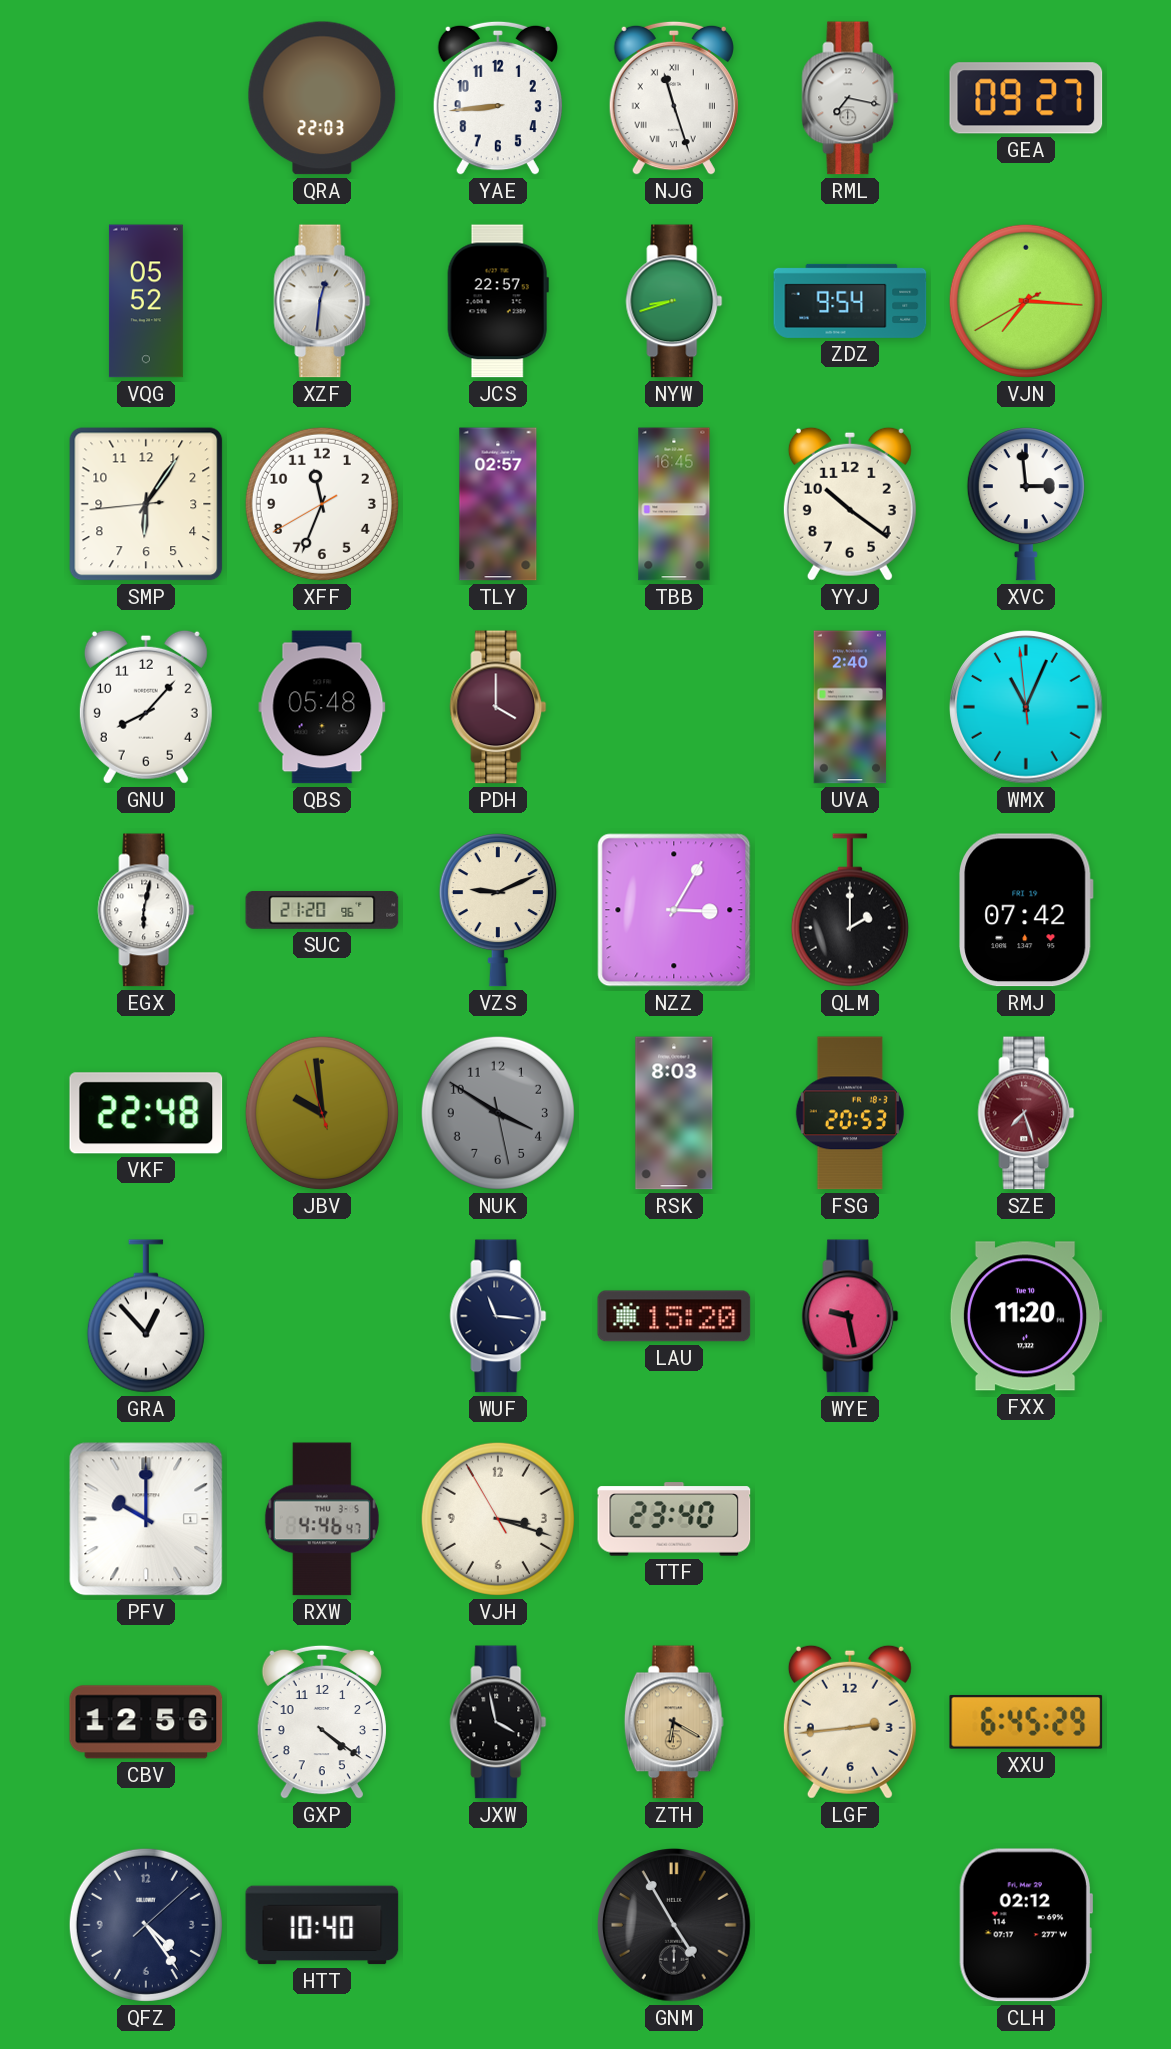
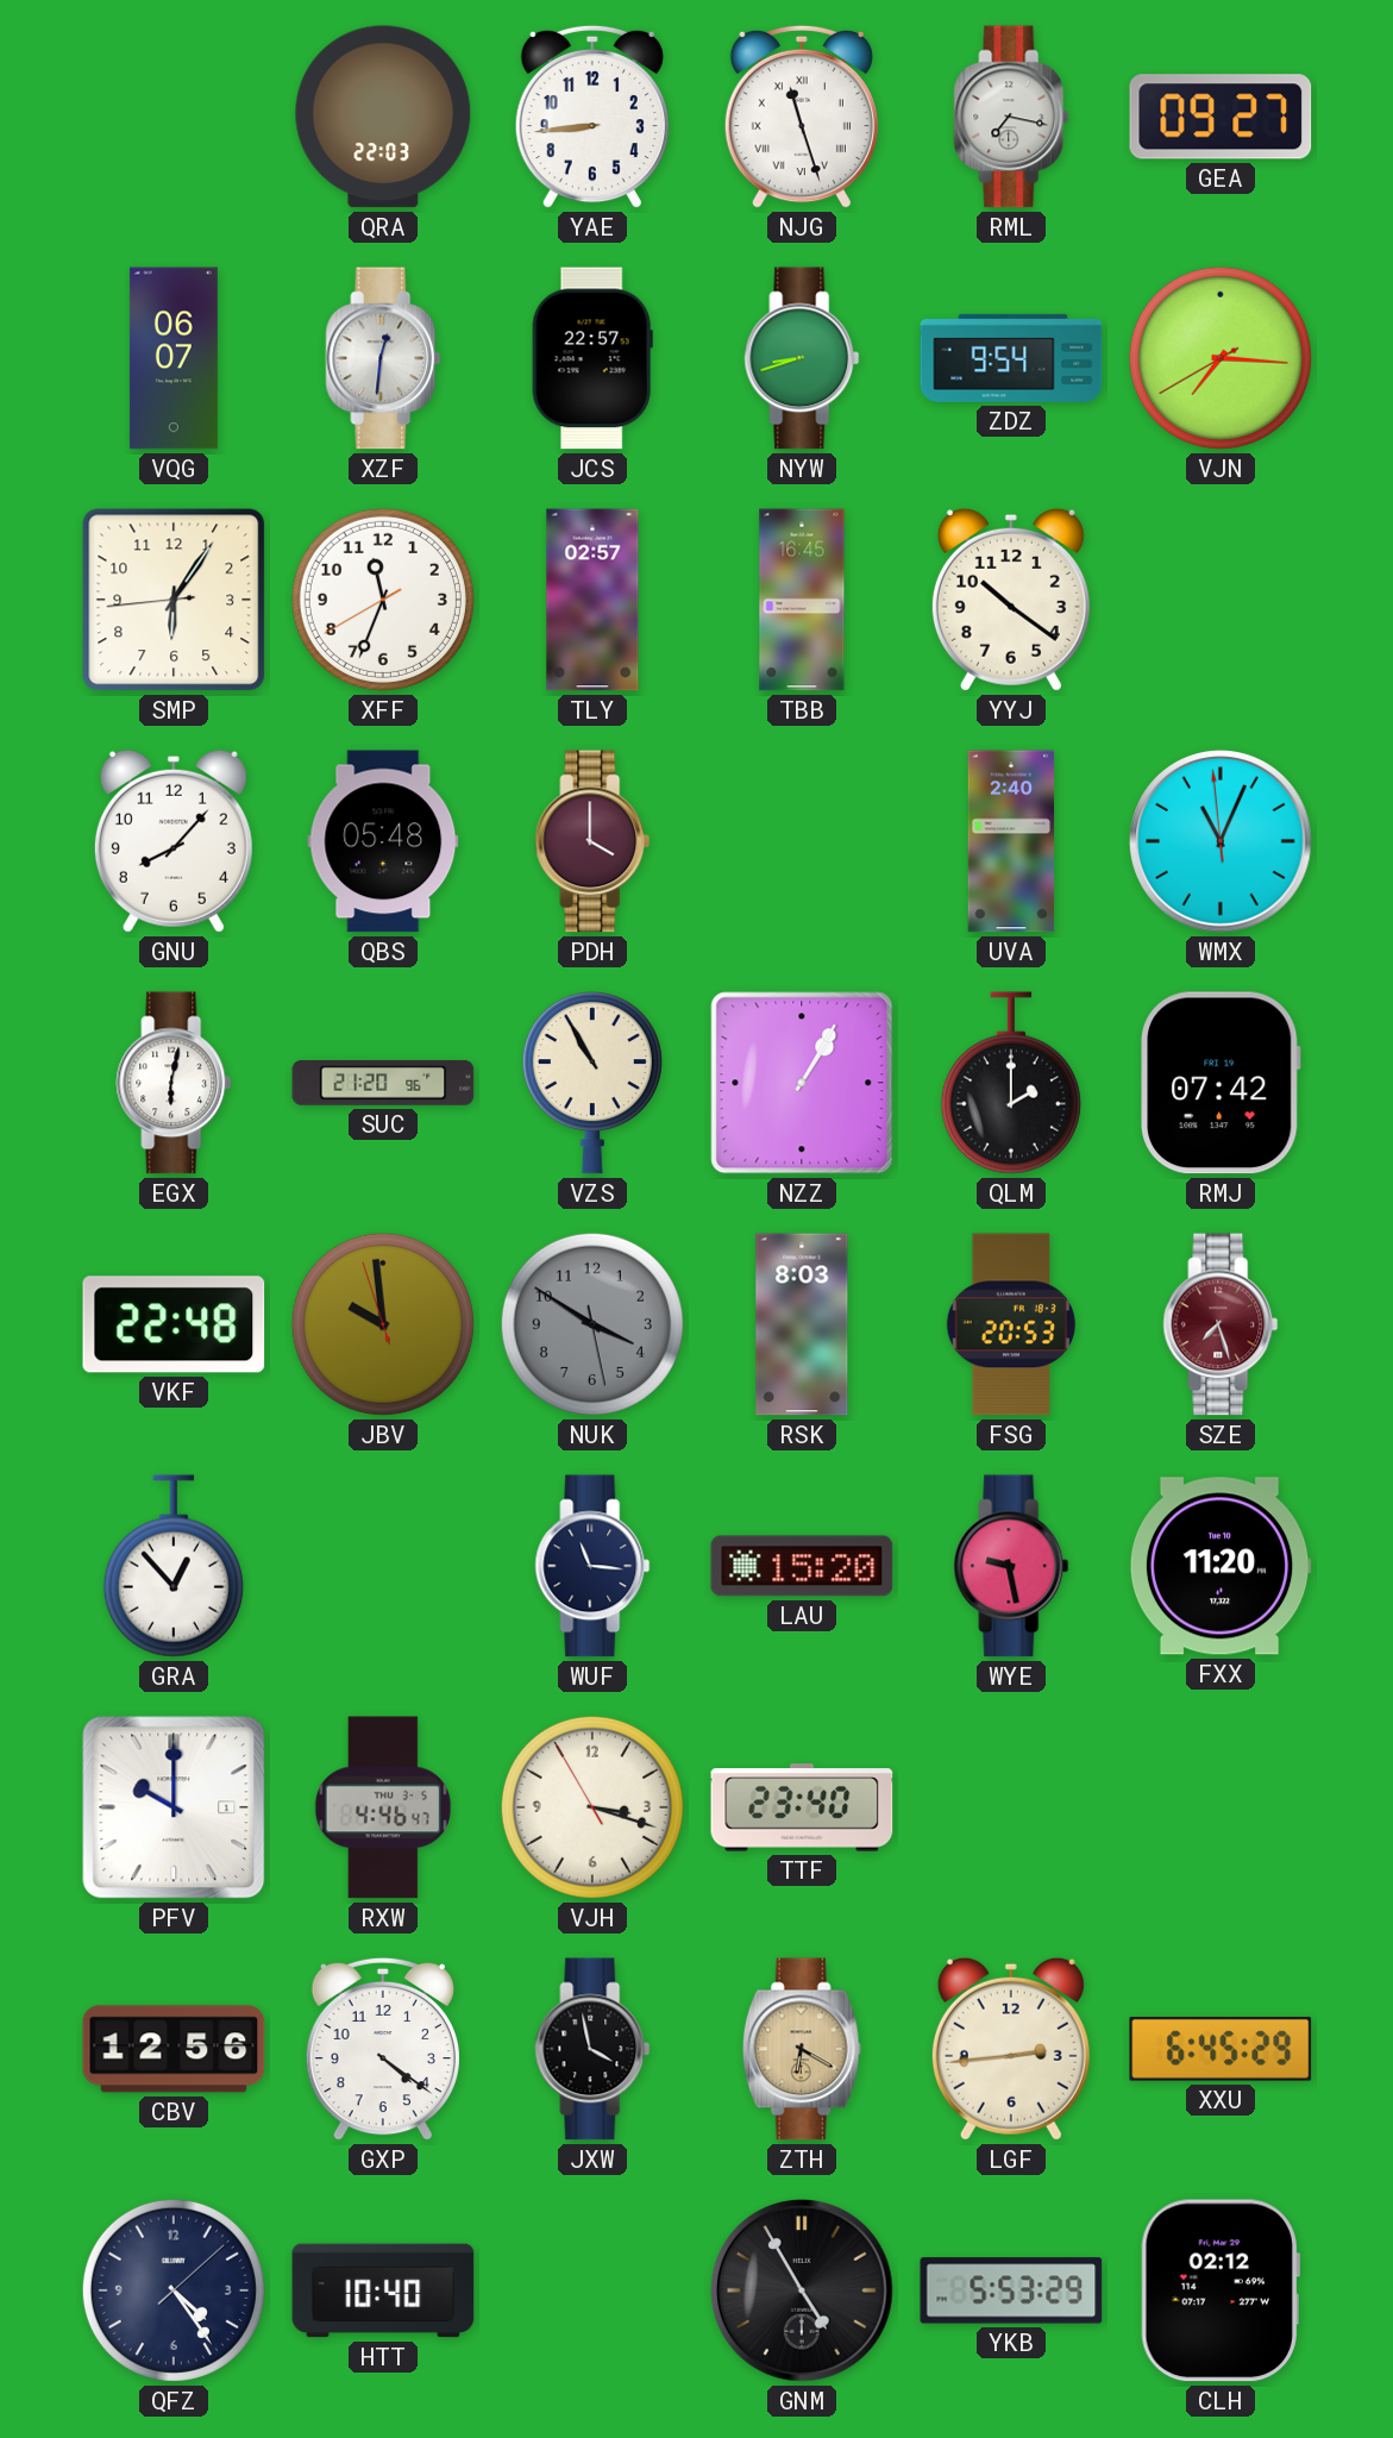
VQG: 05:52 -> 06:07 (174, 358)
XVC: 2:59 -> none (1026, 504)
VZS: 9:11 -> 10:55 (592, 1083)
NZZ: 3:05 -> 1:05 (802, 1083)
YKB: none -> 5:53 (1011, 2290)
